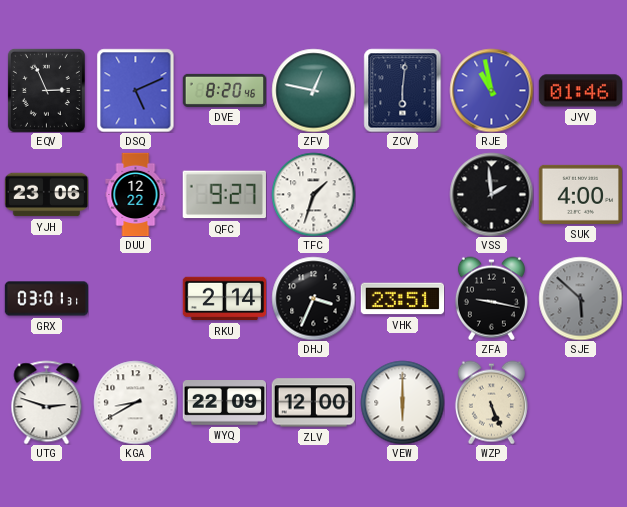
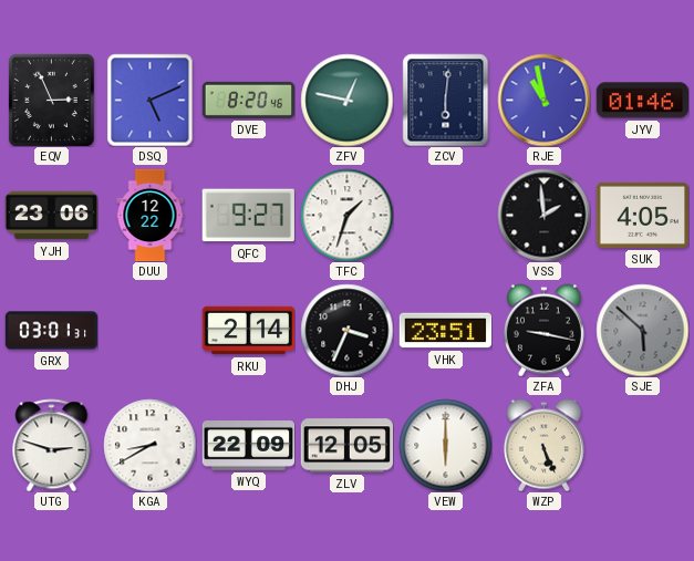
SUK: 4:00 -> 4:05 (642, 215)
ZLV: 12:00 -> 12:05 (346, 446)
